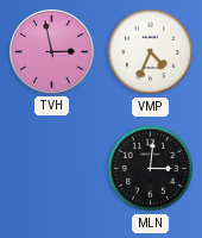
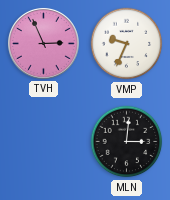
TVH: 2:58 -> 2:56 (43, 43)
VMP: 4:34 -> 9:34 (127, 44)
